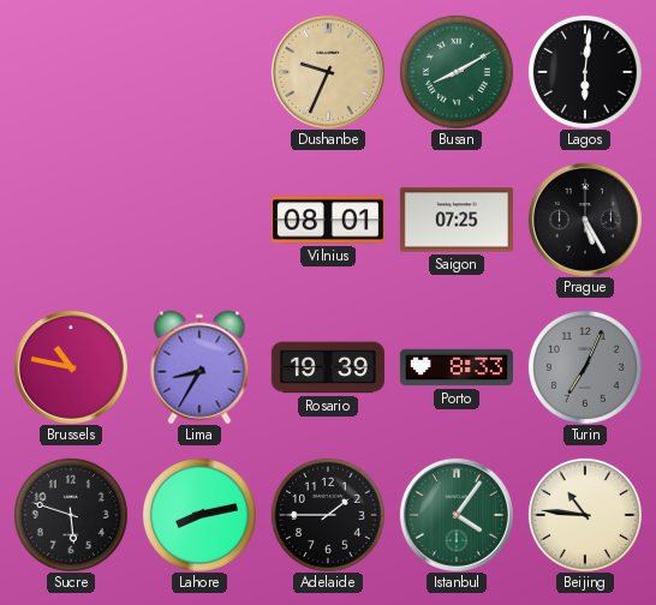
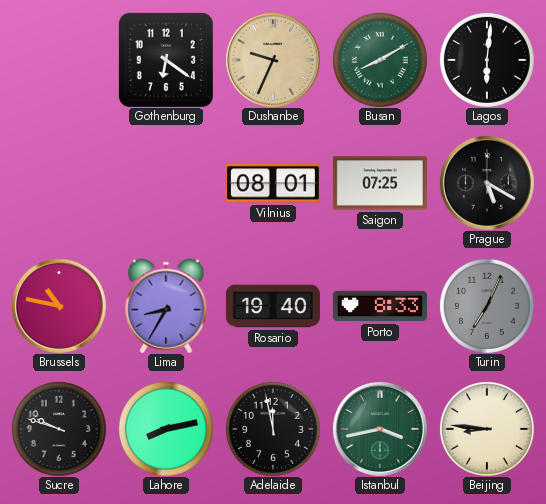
Gothenburg: none -> 6:21 (166, 60)
Prague: 5:25 -> 5:20 (487, 183)
Rosario: 19:39 -> 19:40 (273, 306)
Sucre: 5:48 -> 9:48 (59, 429)
Adelaide: 1:45 -> 11:58 (273, 429)
Istanbul: 4:06 -> 3:43 (380, 429)
Beijing: 10:46 -> 8:46 (487, 429)
